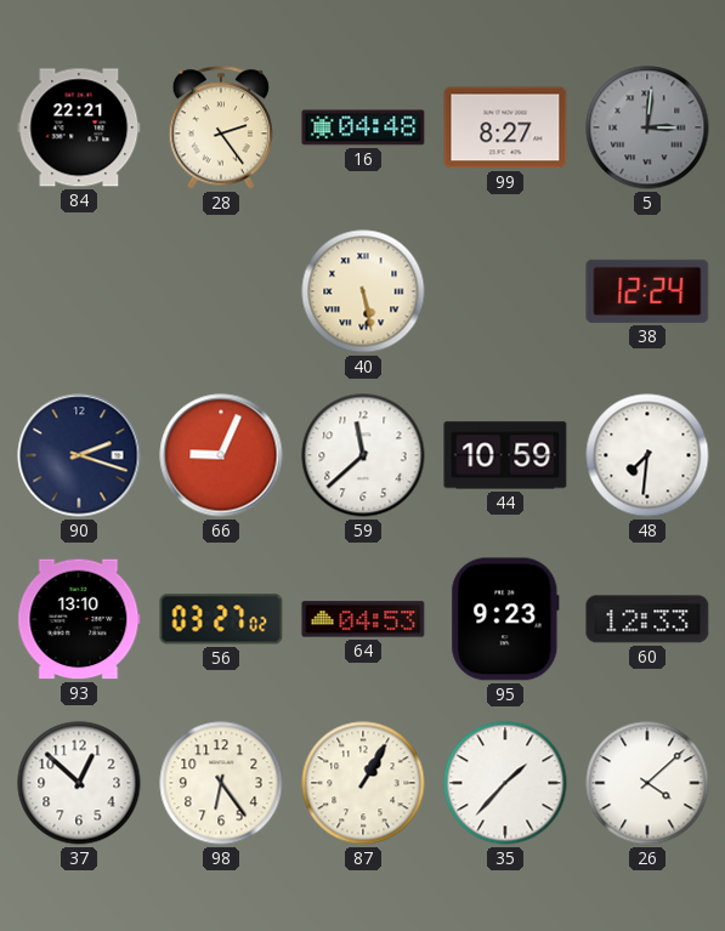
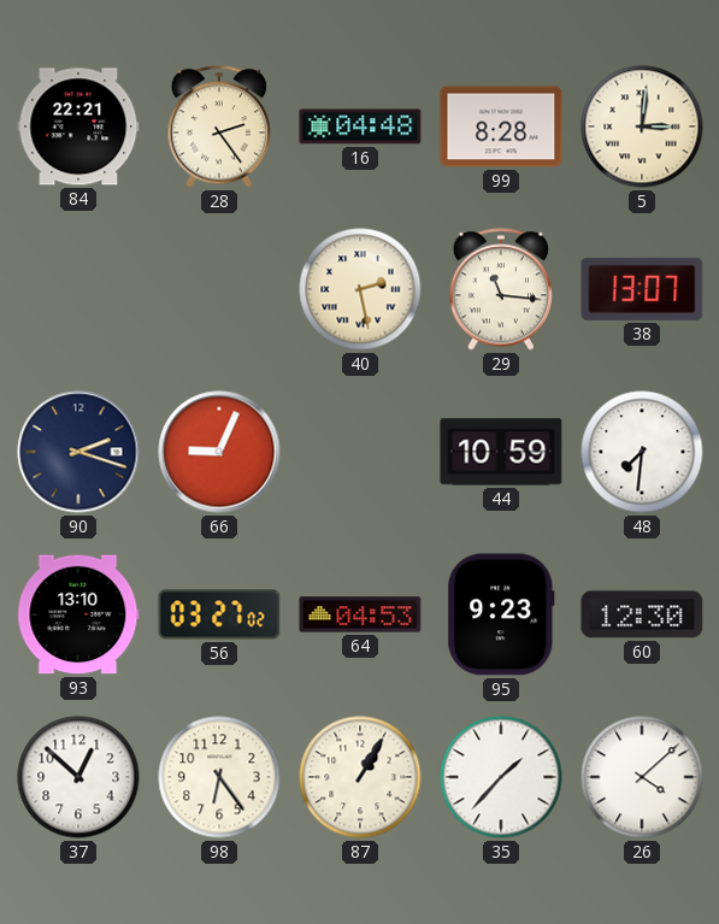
99: 8:27 -> 8:28 (501, 126)
5 dial: grey -> cream (642, 126)
40: 5:28 -> 2:28 (360, 289)
29: none -> 11:16 (501, 289)
38: 12:24 -> 13:07 (642, 289)
59: 11:38 -> none (363, 455)
60: 12:33 -> 12:30 (642, 614)
